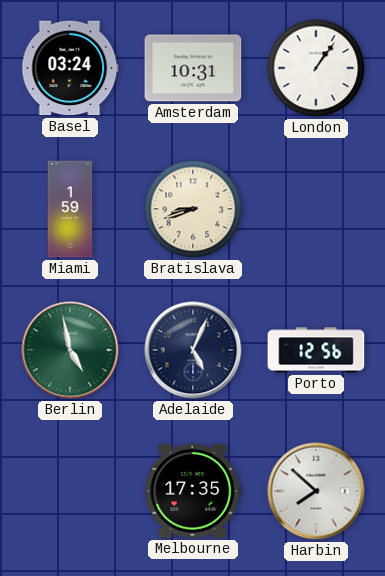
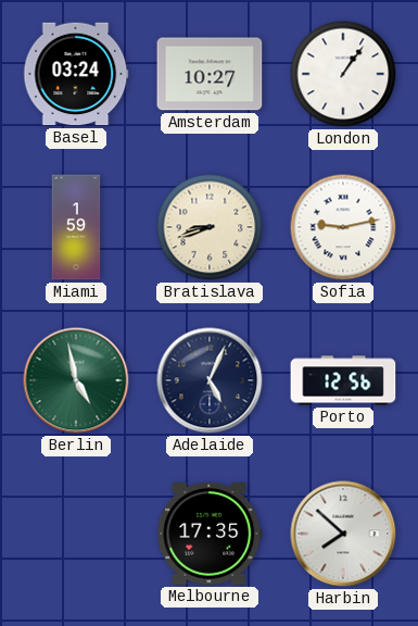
Amsterdam: 10:31 -> 10:27 (210, 74)
Sofia: none -> 9:13 (343, 227)
